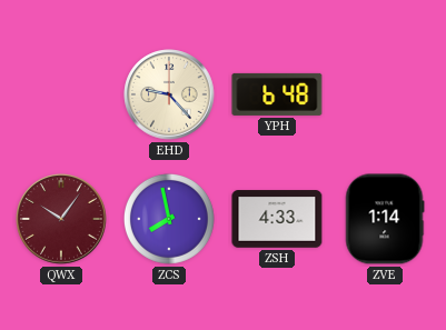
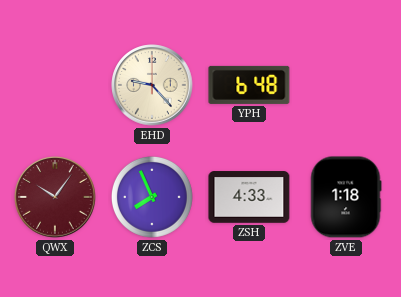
ZCS: 7:58 -> 7:56 (152, 197)
ZVE: 1:14 -> 1:18 (346, 197)
